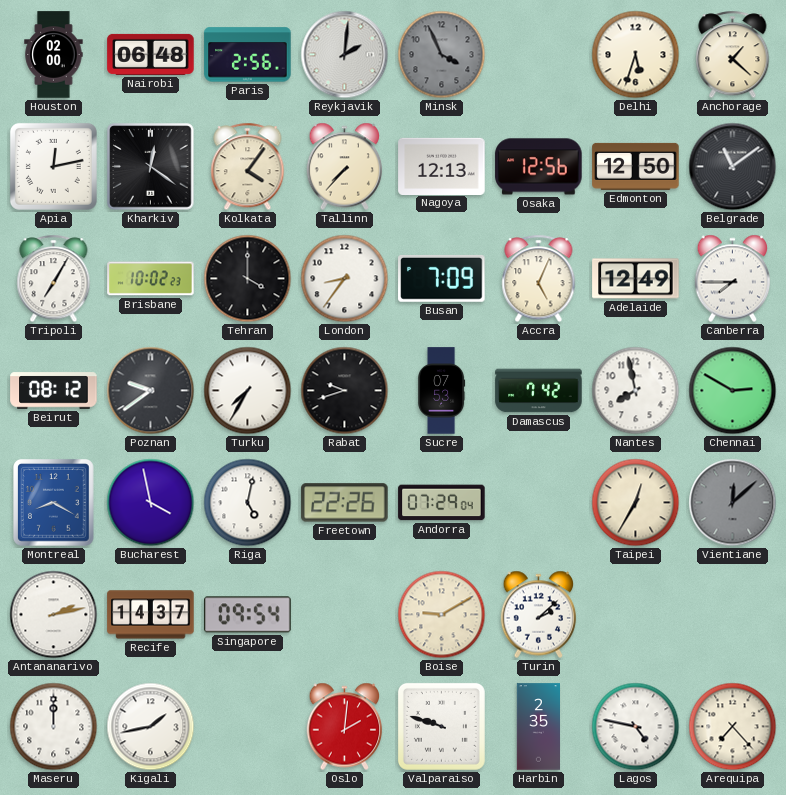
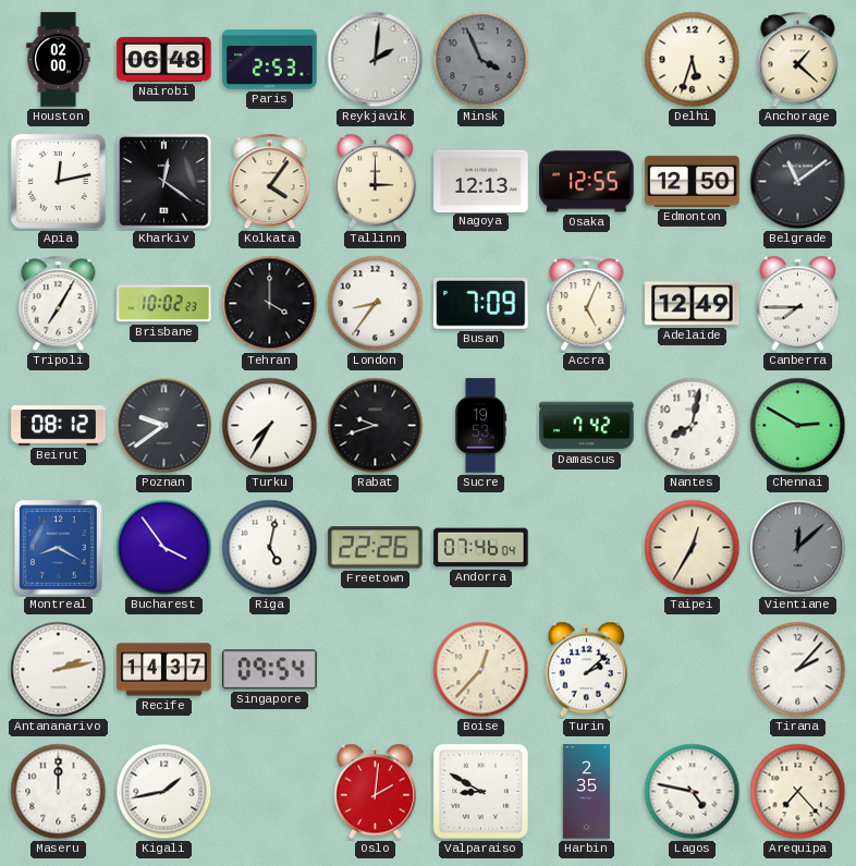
Paris: 2:56 -> 2:53 (270, 60)
Tallinn: 7:37 -> 3:00 (376, 182)
Osaka: 12:56 -> 12:55 (587, 182)
Sucre: 07:53 -> 19:53 (481, 426)
Nantes: 7:58 -> 8:02 (693, 426)
Bucharest: 3:58 -> 3:54 (164, 548)
Andorra: 07:29 -> 07:46 (481, 548)
Boise: 9:10 -> 12:37 (481, 670)
Tirana: none -> 2:07 (798, 670)
Valparaiso: 9:48 -> 8:50 (480, 791)
